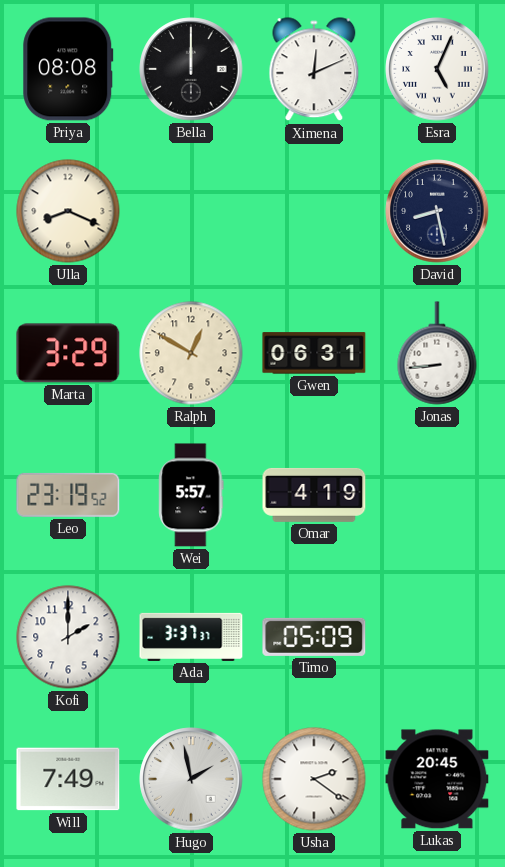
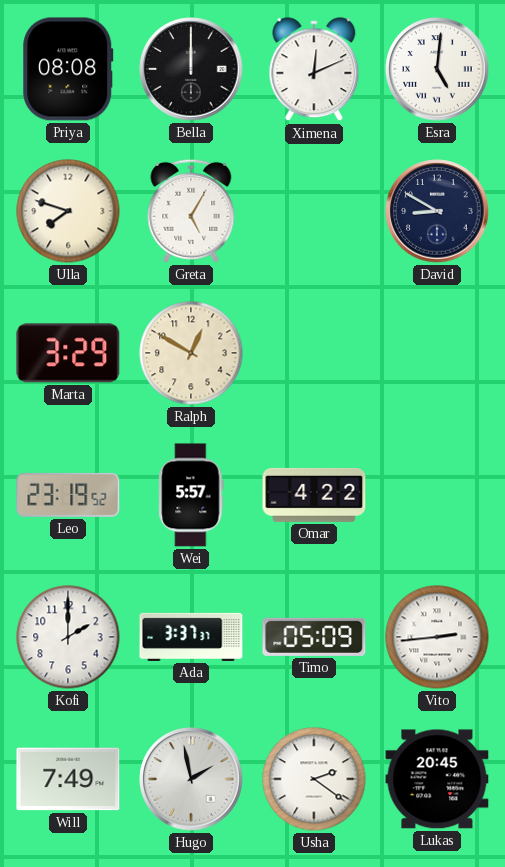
Esra: 5:04 -> 5:01 (437, 69)
Ulla: 8:19 -> 7:48 (68, 211)
Greta: none -> 5:05 (191, 211)
David: 8:28 -> 8:50 (437, 211)
Gwen: 06:31 -> none (314, 353)
Jonas: 8:44 -> none (437, 353)
Omar: 4:19 -> 4:22 (314, 495)
Vito: none -> 2:44 (437, 637)
